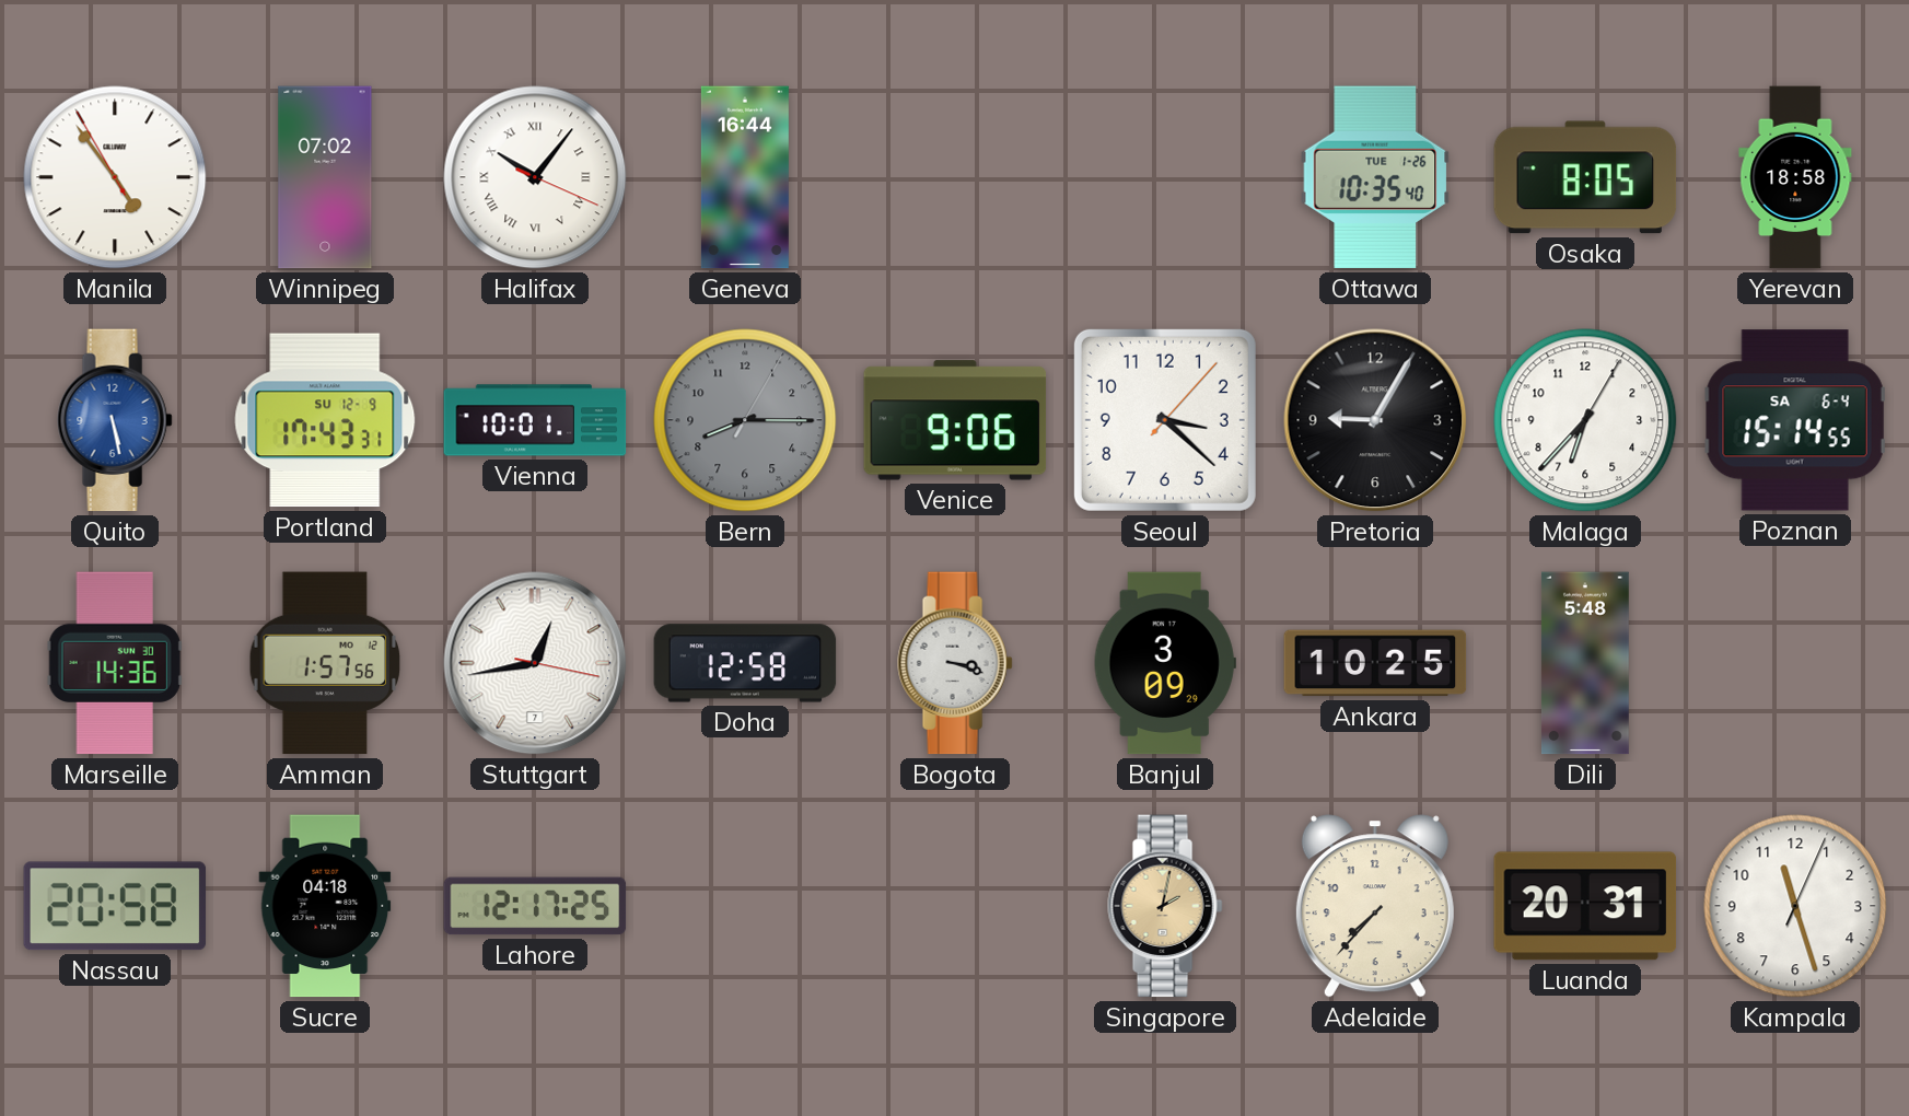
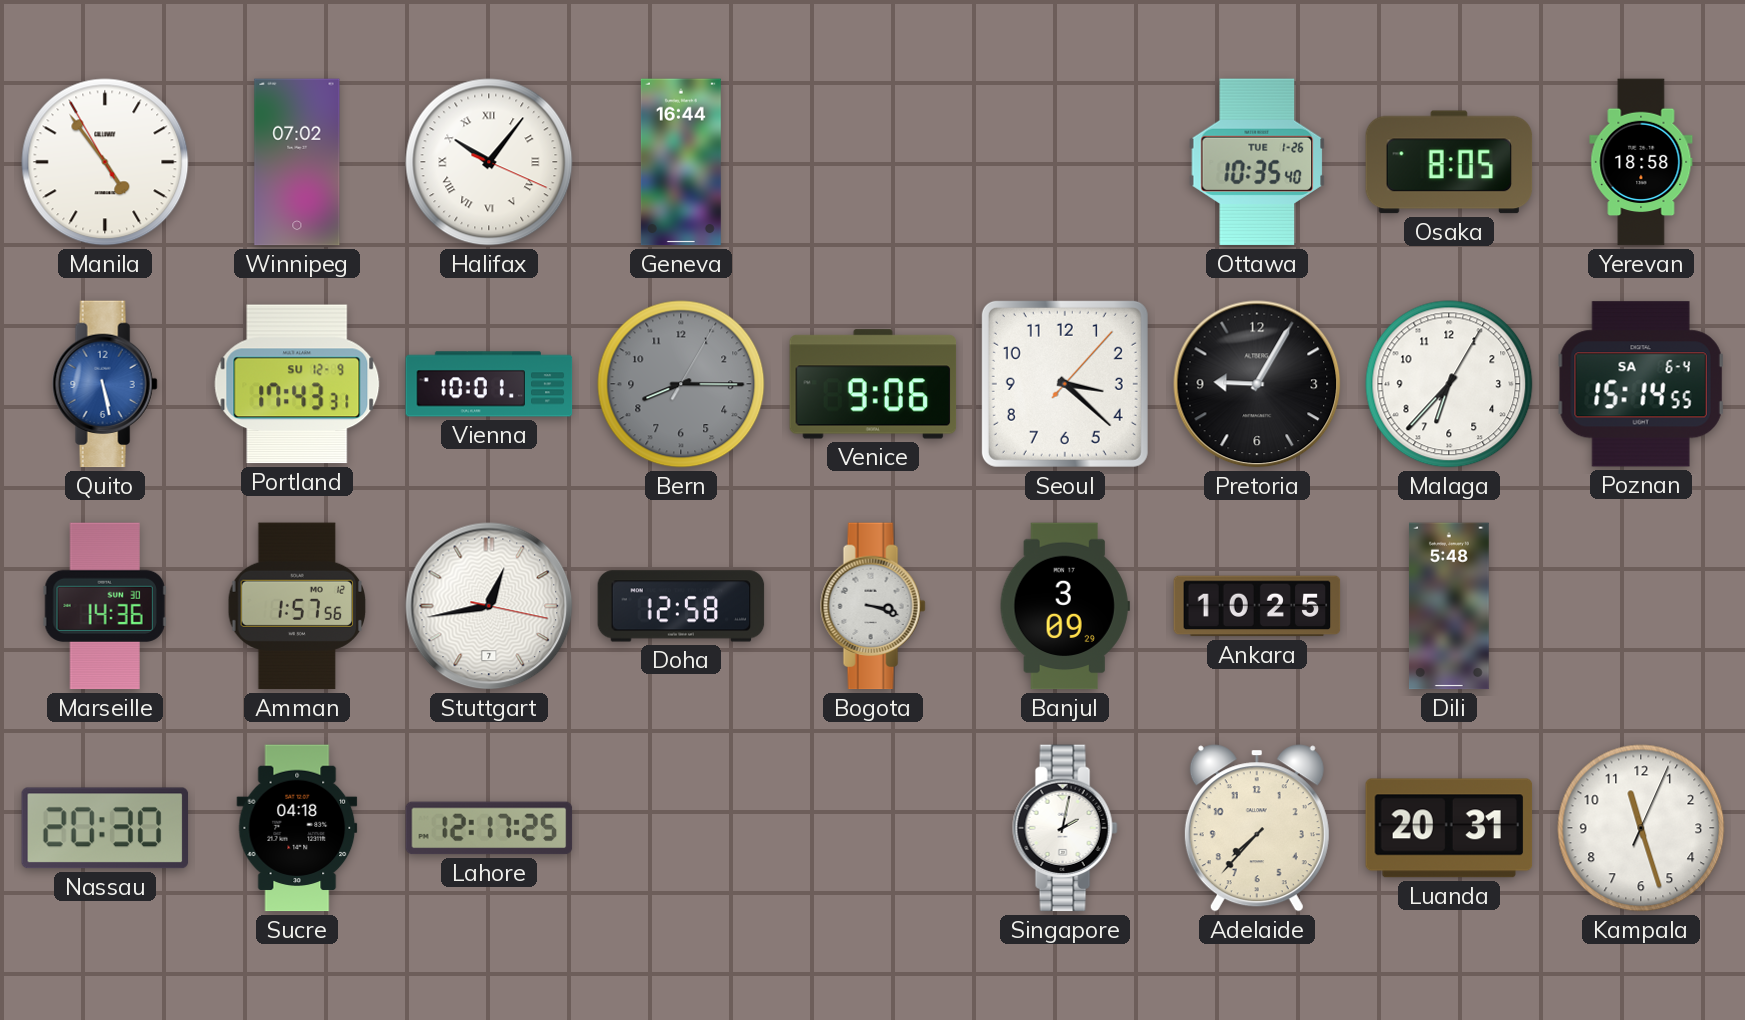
Nassau: 20:58 -> 20:30 (105, 828)
Singapore dial: champagne -> white (1065, 828)
